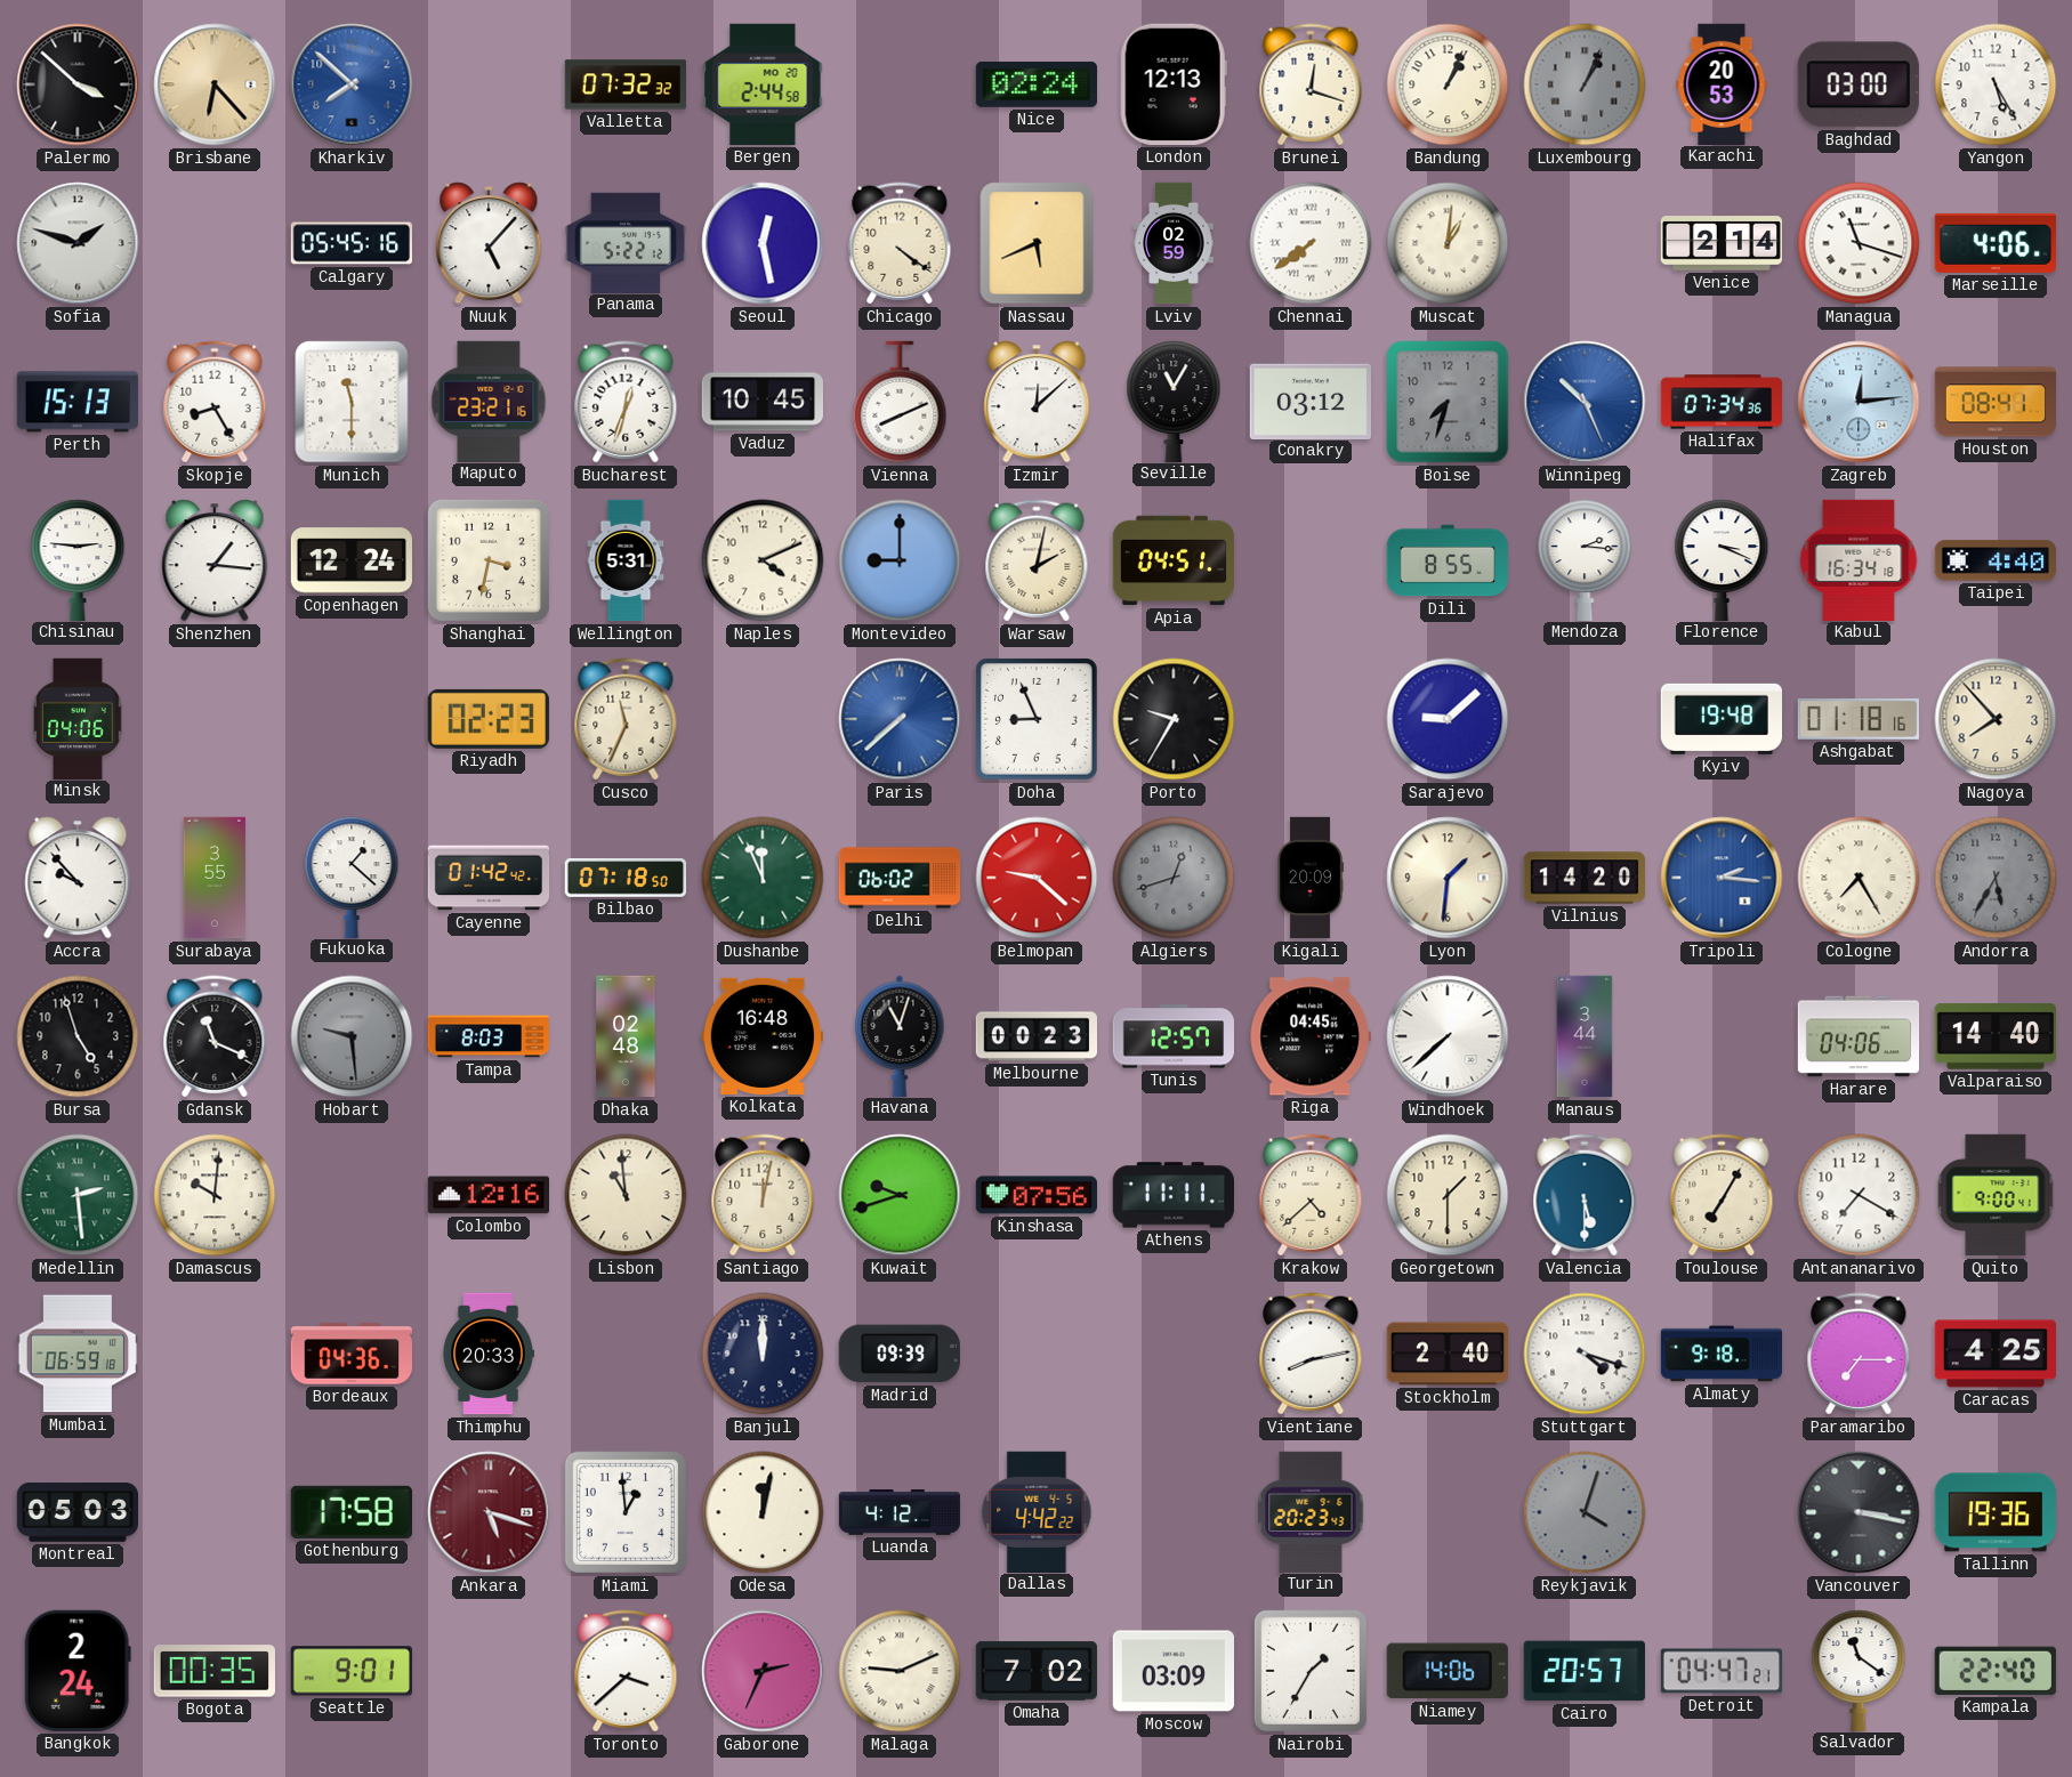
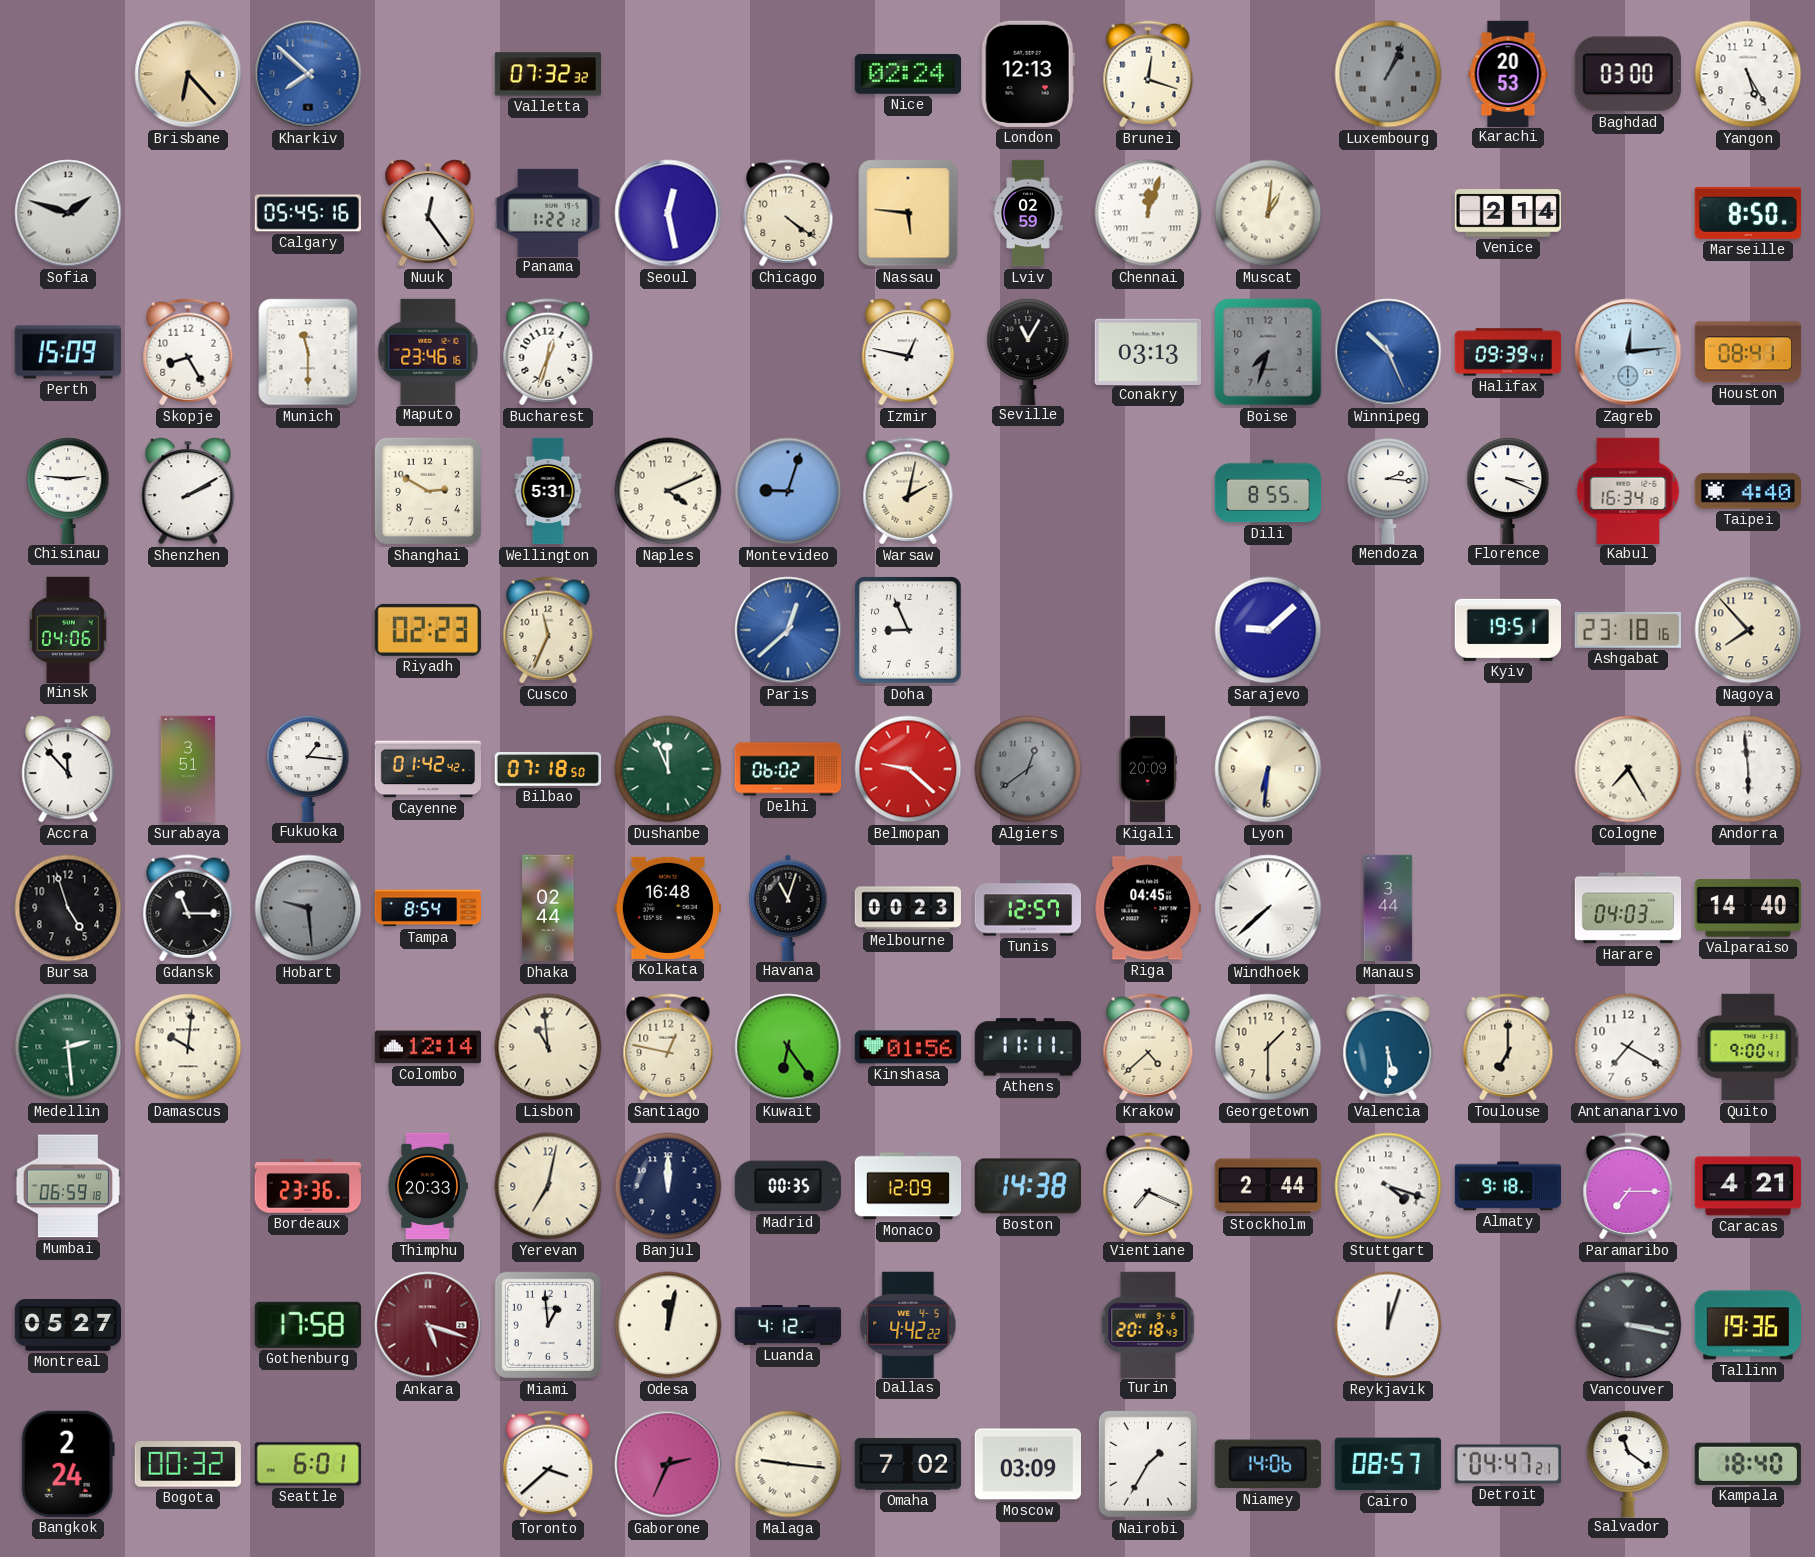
Palermo: 3:52 -> none (78, 84)
Bergen: 2:44 -> none (763, 84)
Bandung: 1:04 -> none (1448, 84)
Nuuk: 5:07 -> 12:24 (428, 213)
Panama: 5:22 -> 1:22 (547, 212)
Nassau: 5:41 -> 5:46 (908, 213)
Chennai: 7:39 -> 12:03 (1148, 213)
Managua: 11:18 -> none (1859, 243)
Marseille: 4:06 -> 8:50 (1747, 213)
Perth: 15:13 -> 15:09 (68, 352)
Maputo: 23:21 -> 23:46 (428, 351)
Vaduz: 10:45 -> none (763, 402)
Vienna: 8:11 -> none (900, 402)
Izmir: 12:08 -> 12:47 (908, 352)
Conakry: 03:12 -> 03:13 (1147, 351)
Halifax: 07:34 -> 09:39 (1508, 352)
Shenzhen: 1:16 -> 2:10 (188, 491)
Copenhagen: 12:24 -> none (350, 560)
Shanghai: 3:32 -> 2:50 (428, 491)
Montevideo: 9:00 -> 9:03 (788, 491)
Apia: 04:51 -> none (1174, 560)
Paris: 7:38 -> 12:38 (788, 630)
Porto: 9:35 -> none (1174, 719)
Kyiv: 19:48 -> 19:51 (1507, 630)
Ashgabat: 01:18 -> 23:18 (1628, 631)
Accra: 9:53 -> 11:53 (68, 769)
Surabaya: 3:55 -> 3:51 (188, 769)
Fukuoka: 1:22 -> 1:16 (308, 768)
Algiers: 12:42 -> 12:39 (1028, 769)
Lyon: 1:31 -> 6:31 (1268, 769)
Vilnius: 14:20 -> none (1585, 878)
Tripoli: 2:16 -> none (1722, 878)
Andorra: 5:35 -> 5:59 (1748, 769)
Andorra dial: grey -> white (1748, 769)
Gdansk: 11:19 -> 11:15 (188, 908)
Tampa: 8:03 -> 8:54 (427, 908)
Dhaka: 02:48 -> 02:44 (548, 908)
Harare: 04:06 -> 04:03 (1628, 908)
Colombo: 12:16 -> 12:14 (427, 1047)
Santiago: 12:02 -> 12:47 (668, 1047)
Kuwait: 9:42 -> 6:24 (788, 1047)
Kinshasa: 07:56 -> 01:56 (907, 1047)
Toulouse: 7:05 -> 7:00 (1508, 1047)
Bordeaux: 04:36 -> 23:36 (307, 1186)
Yerevan: none -> 7:02 (548, 1186)
Madrid: 09:39 -> 00:35 (788, 1186)
Monaco: none -> 12:09 (908, 1186)
Boston: none -> 14:38 (1028, 1186)
Vientiane: 8:13 -> 7:19 (1148, 1186)
Stockholm: 2:40 -> 2:44 (1268, 1186)
Caracas: 4:25 -> 4:21 (1747, 1186)
Montreal: 05:03 -> 05:27 (67, 1326)
Turin: 20:23 -> 20:18 (1148, 1324)
Reykjavik: 4:03 -> 12:03 (1388, 1325)
Reykjavik dial: grey -> white (1388, 1325)
Bogota: 00:35 -> 00:32 (188, 1464)
Seattle: 9:01 -> 6:01 (308, 1464)
Malaga: 9:11 -> 9:16 (788, 1464)
Cairo: 20:57 -> 08:57 (1388, 1464)
Kampala: 22:40 -> 18:40 (1748, 1464)
